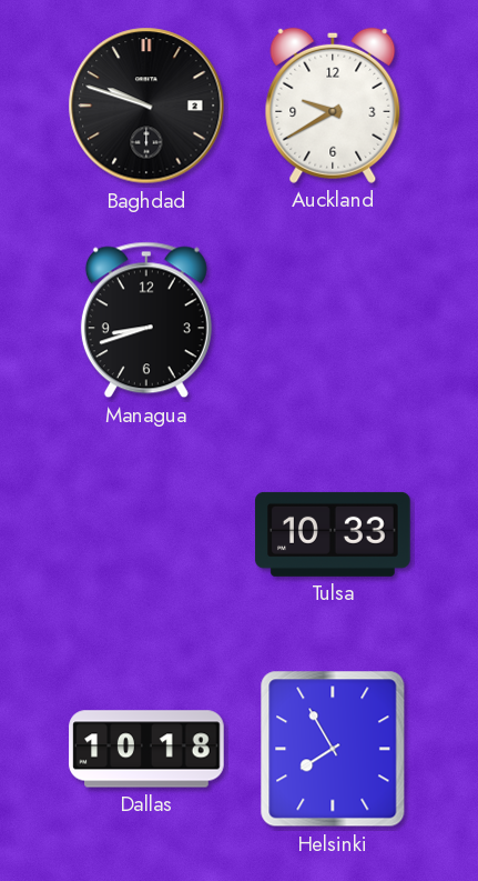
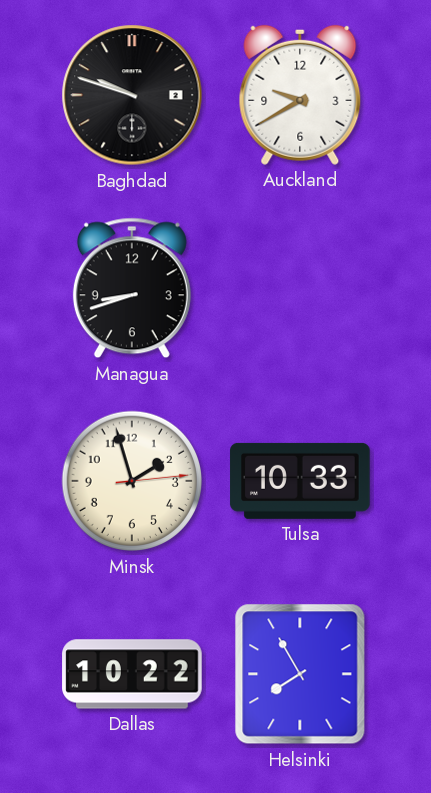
Minsk: none -> 1:57 (132, 481)
Dallas: 10:18 -> 10:22 (132, 674)
